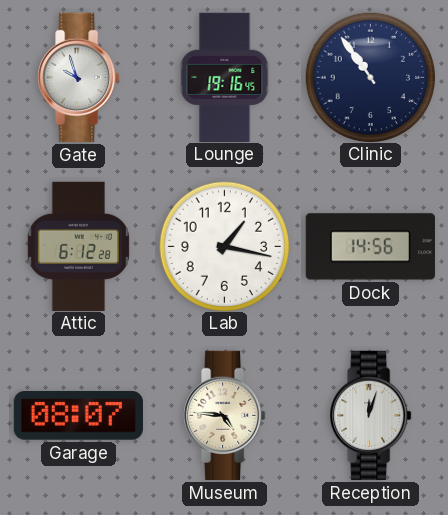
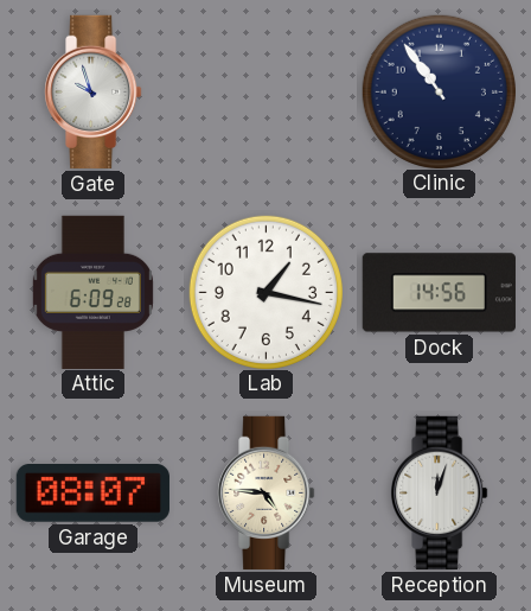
Lounge: 19:16 -> none (225, 77)
Attic: 6:12 -> 6:09 (92, 292)
